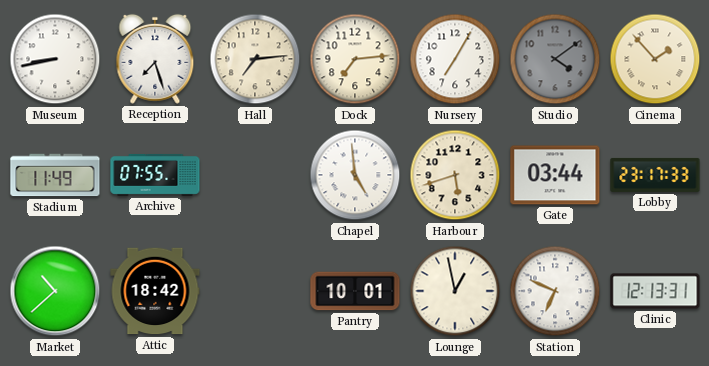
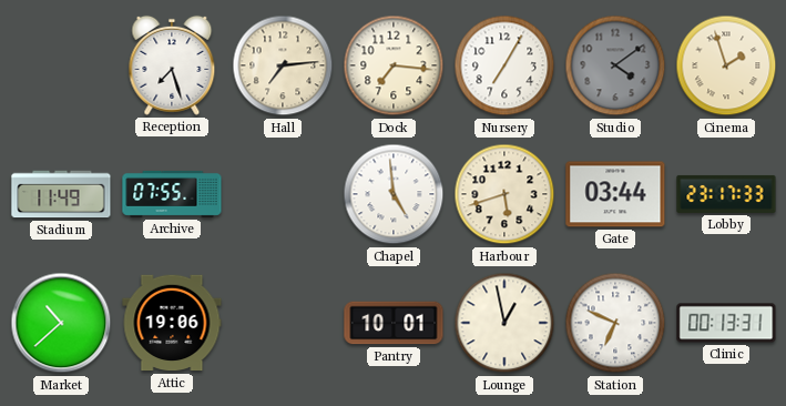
Museum: 8:43 -> none (55, 59)
Dock: 7:14 -> 7:16 (394, 65)
Cinema: 1:53 -> 1:57 (726, 65)
Attic: 18:42 -> 19:06 (172, 323)
Clinic: 12:13 -> 00:13 (726, 323)
